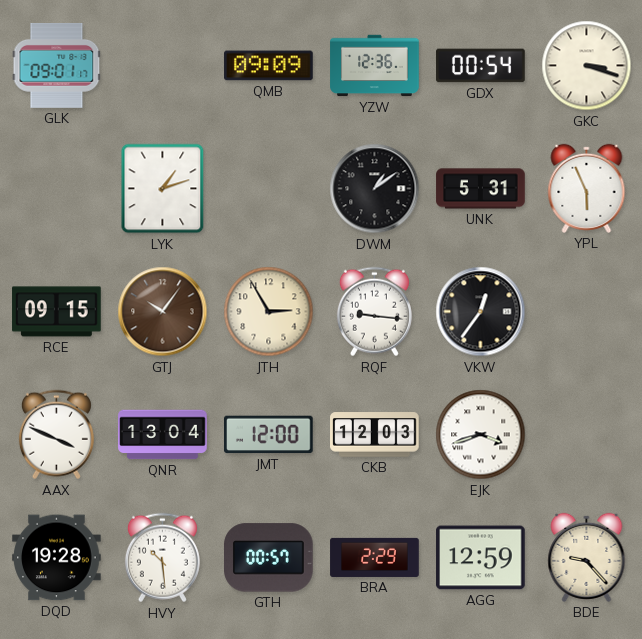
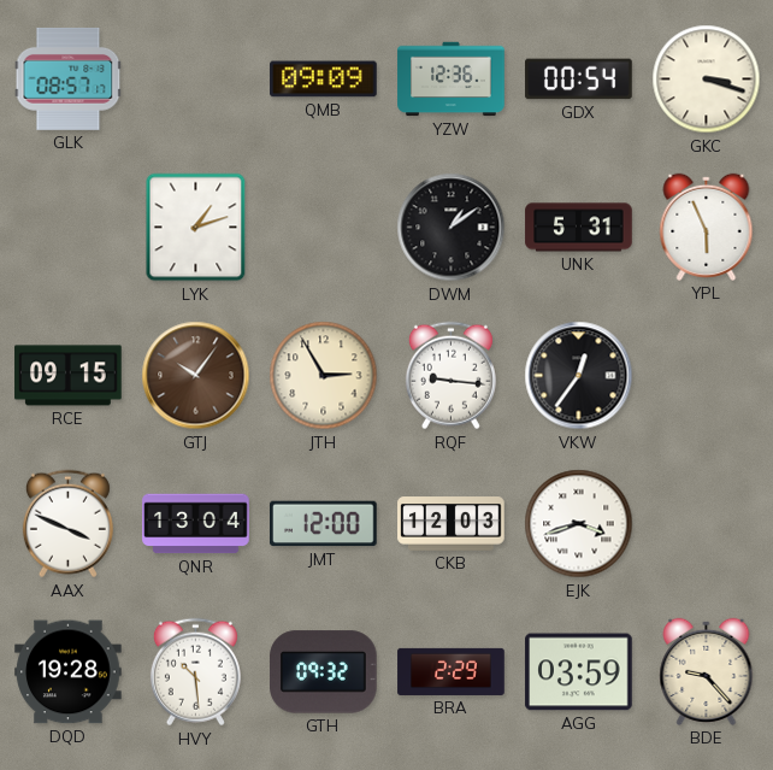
GLK: 09:01 -> 08:57 (69, 80)
GTH: 00:57 -> 09:32 (324, 672)
AGG: 12:59 -> 03:59 (579, 672)
